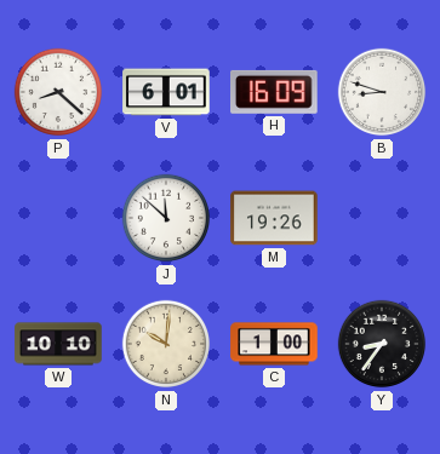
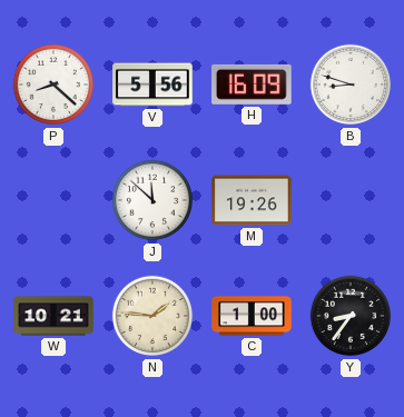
V: 6:01 -> 5:56 (152, 85)
W: 10:10 -> 10:21 (53, 316)
N: 10:01 -> 1:46 (152, 316)
